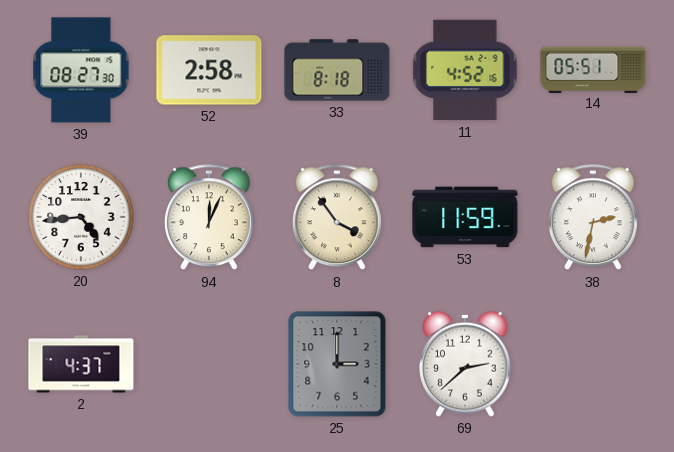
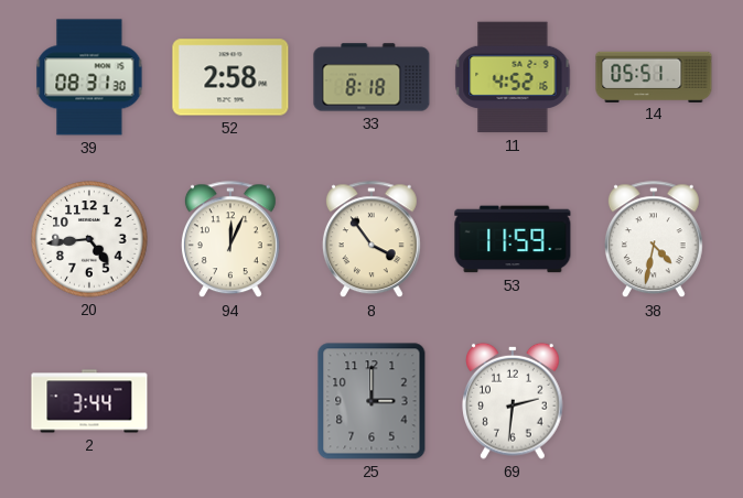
39: 08:27 -> 08:31 (89, 77)
38: 2:32 -> 4:32 (654, 240)
2: 4:37 -> 3:44 (89, 401)
69: 2:38 -> 2:31 (513, 401)
